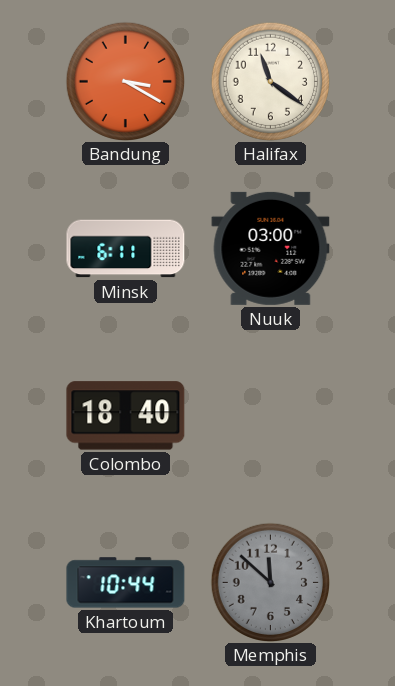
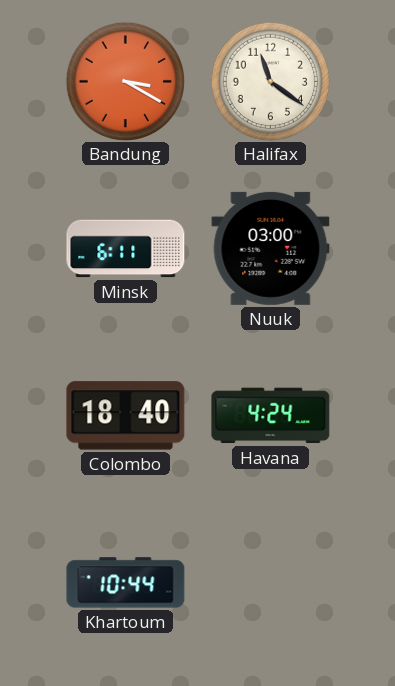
Havana: none -> 4:24 (271, 416)
Memphis: 11:52 -> none (270, 582)
